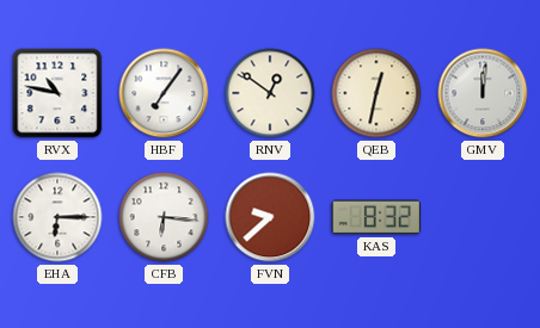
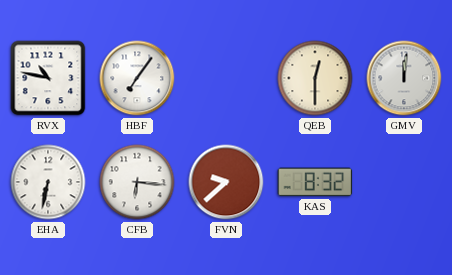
RNV: 12:51 -> none (270, 93)
QEB: 12:32 -> 12:30 (315, 78)
EHA: 6:15 -> 6:32 (48, 182)
